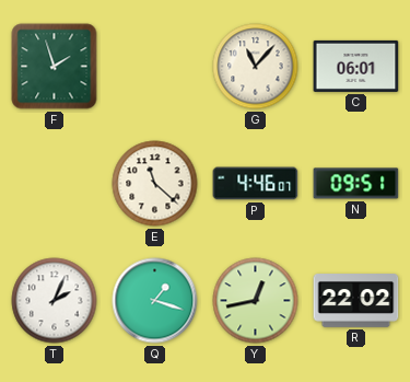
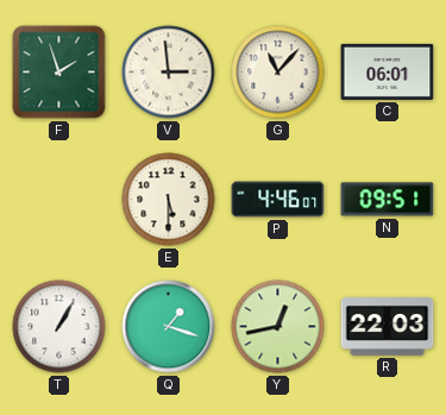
V: none -> 2:59 (169, 73)
E: 11:22 -> 5:30 (169, 200)
T: 2:04 -> 1:05 (59, 327)
R: 22:02 -> 22:03 (388, 327)
